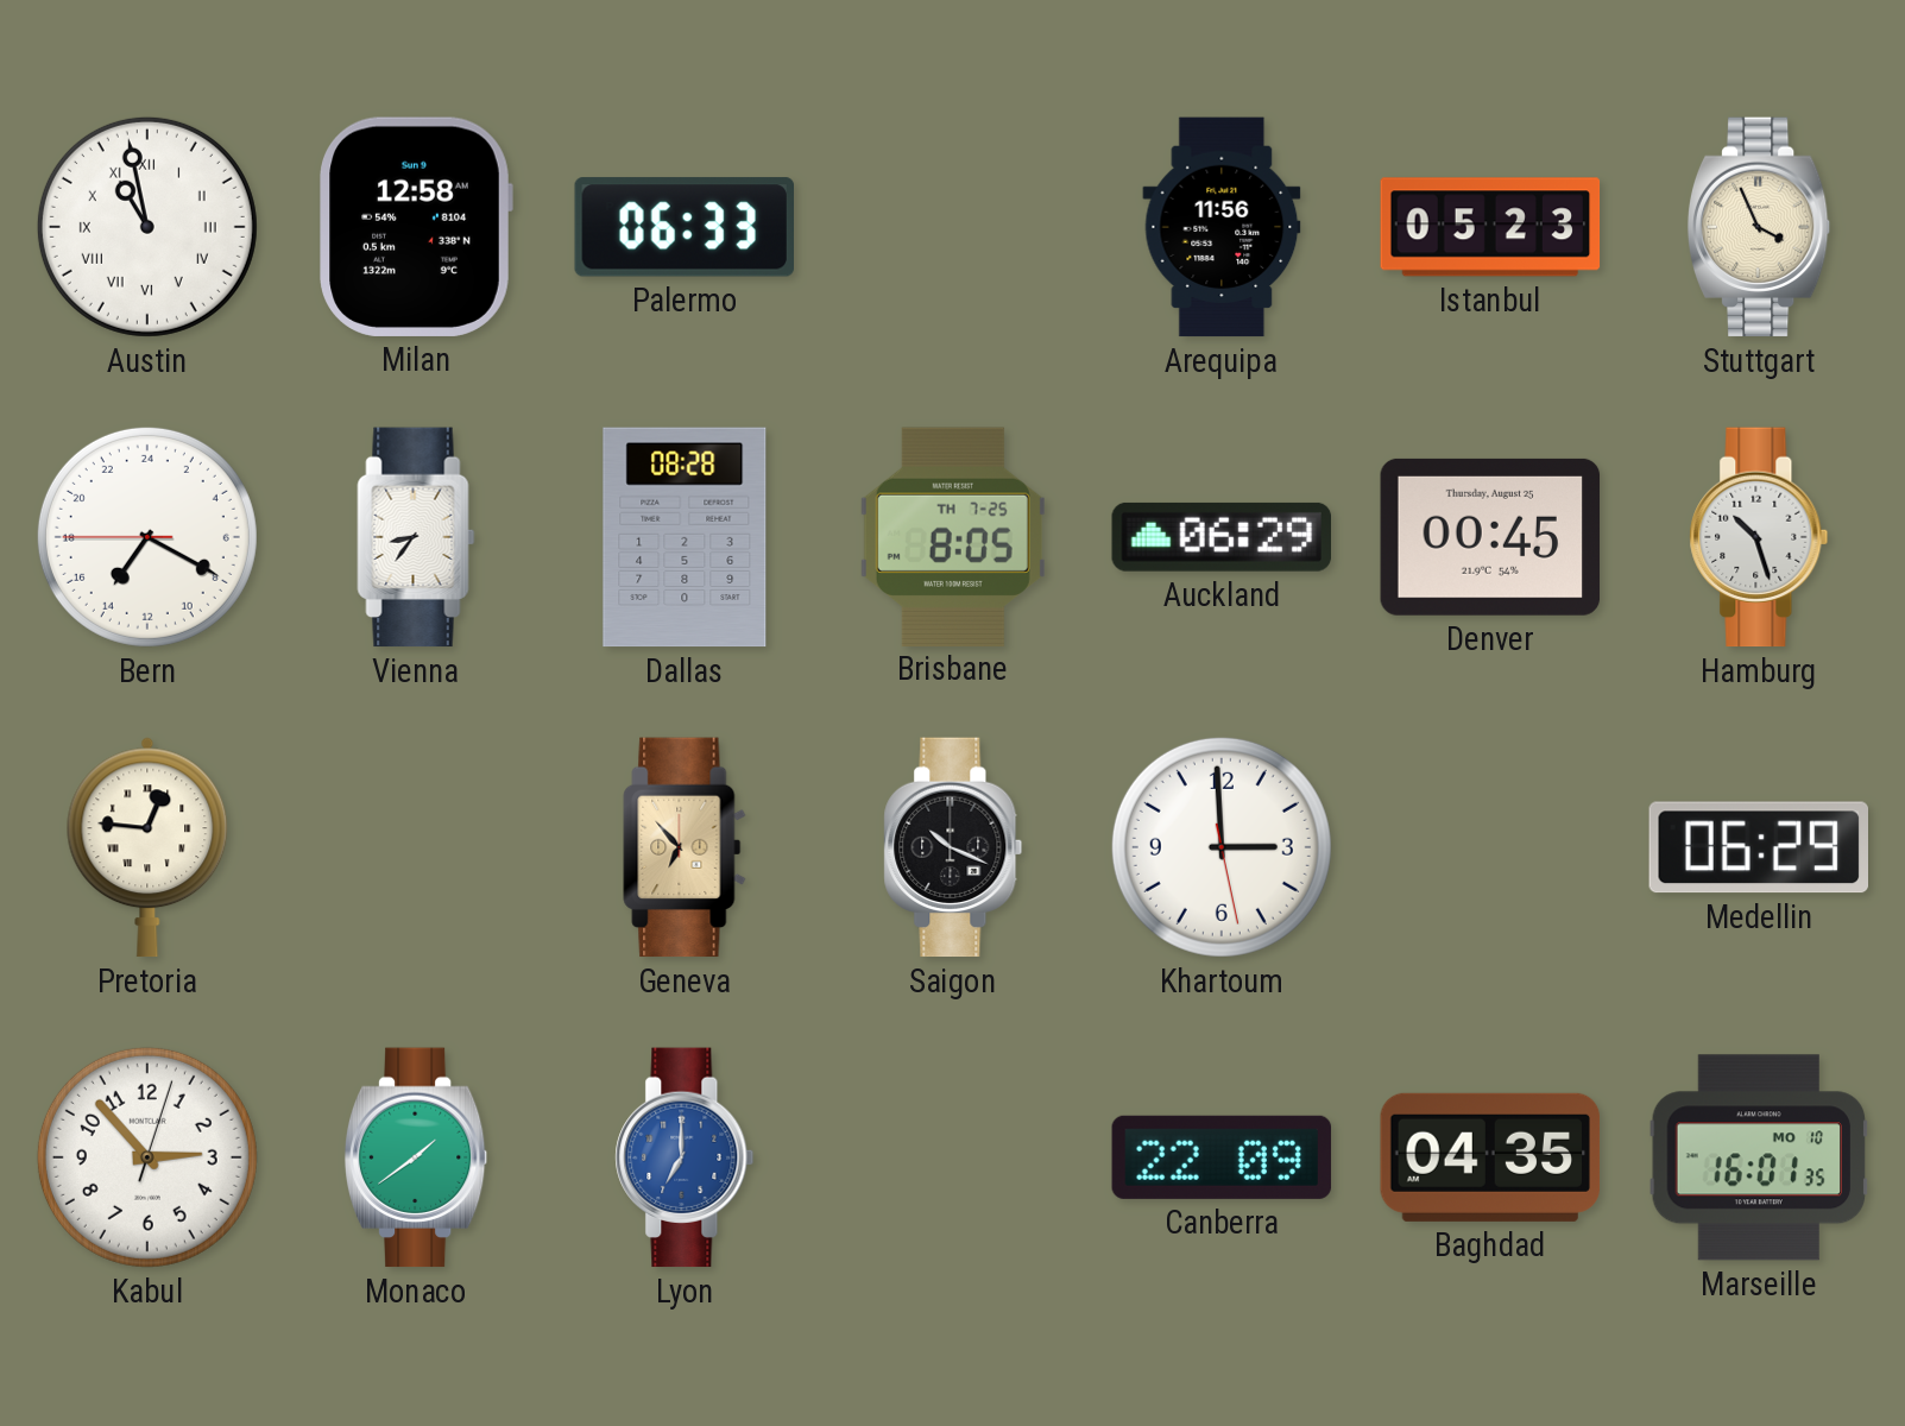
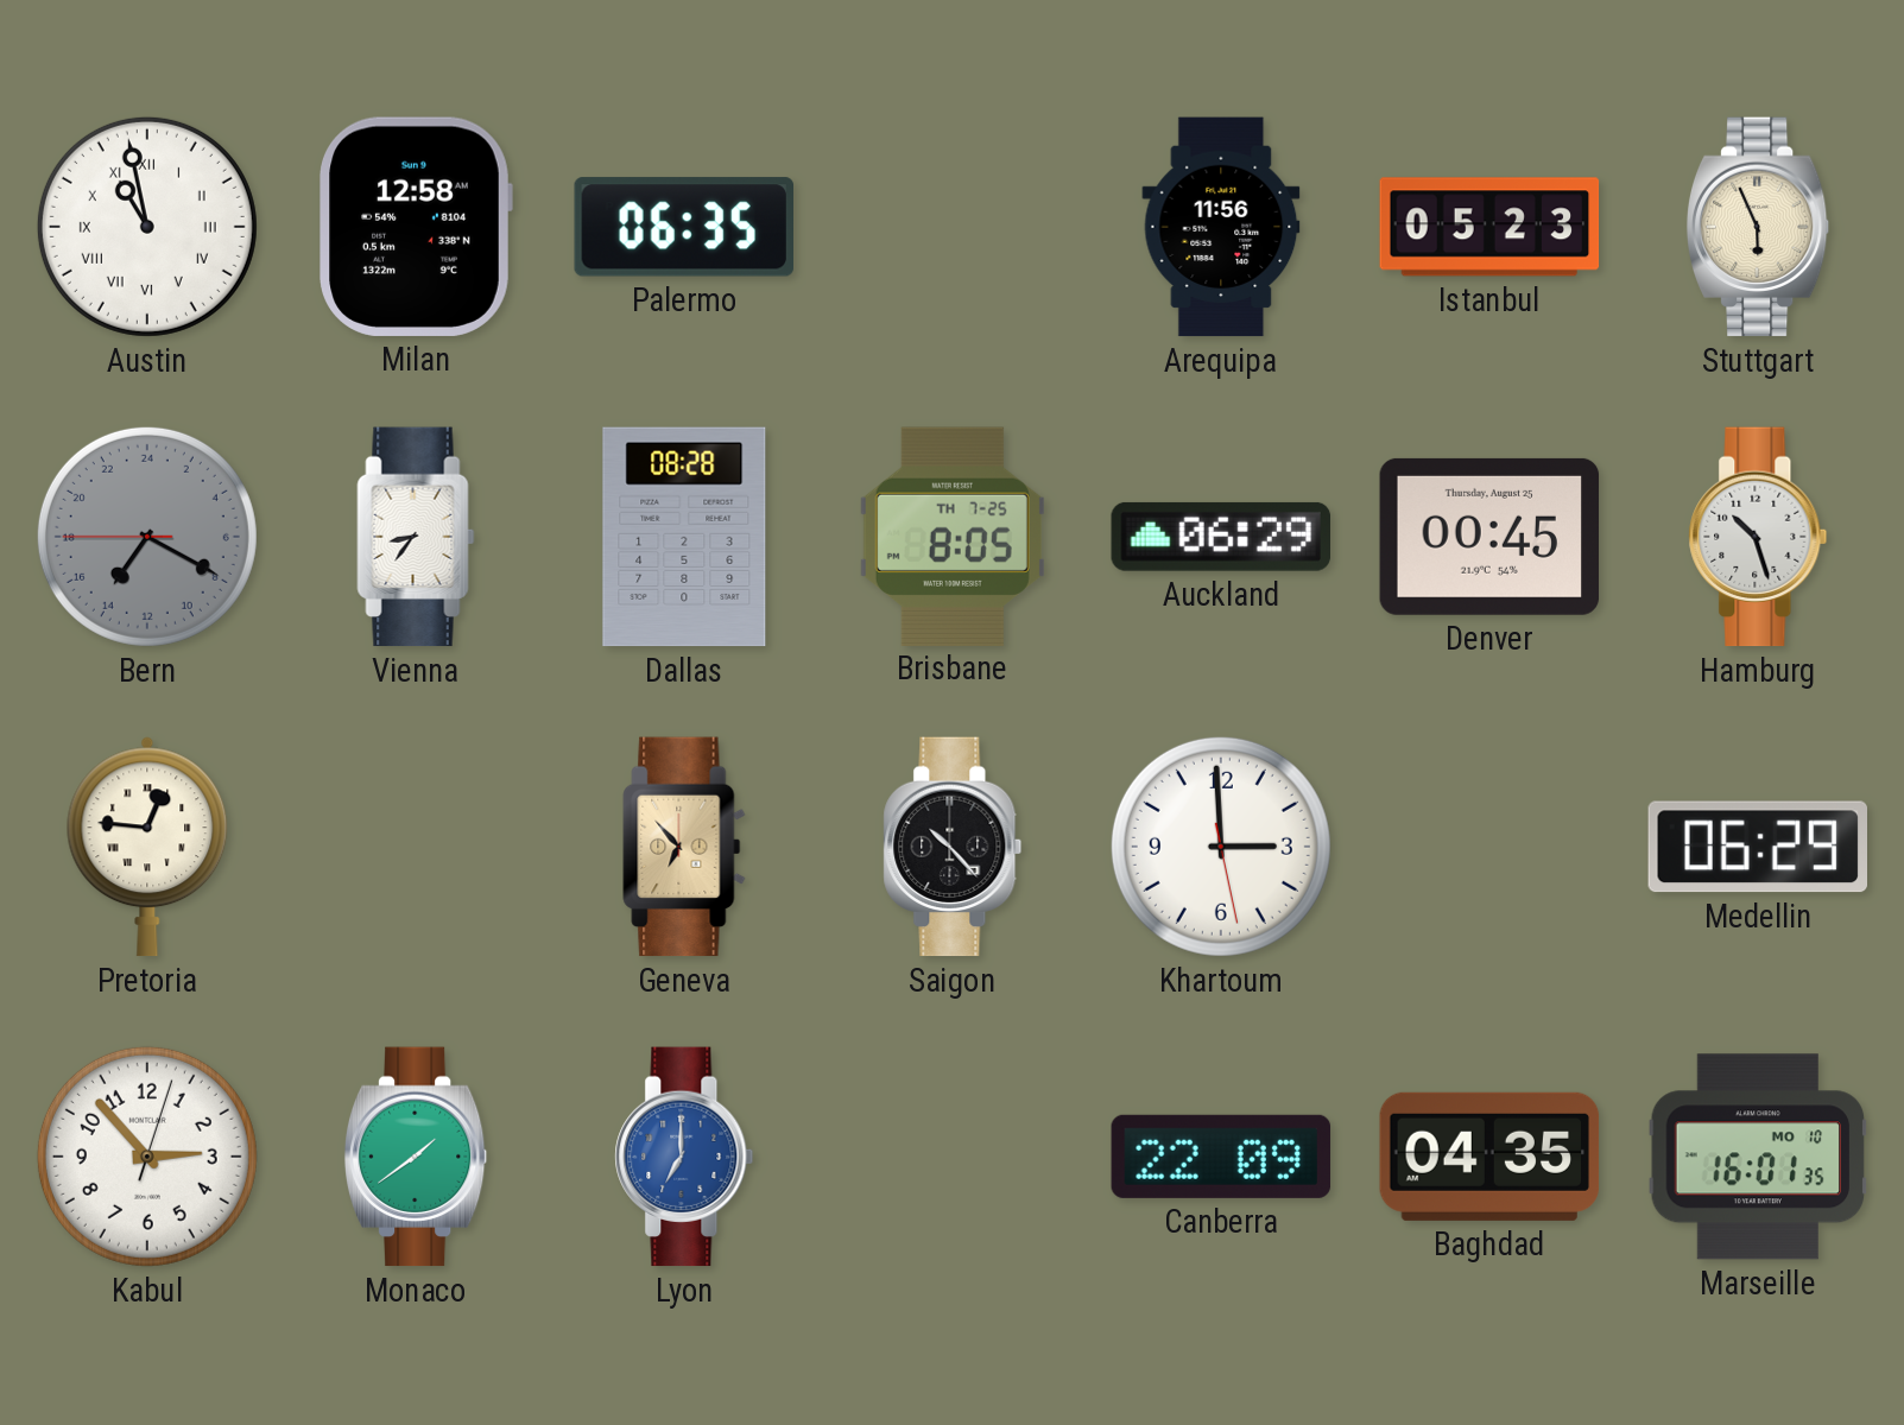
Palermo: 06:33 -> 06:35 (683, 227)
Stuttgart: 3:56 -> 5:56 (1758, 227)
Bern dial: white -> grey (147, 537)
Saigon: 10:19 -> 10:23 (953, 847)
